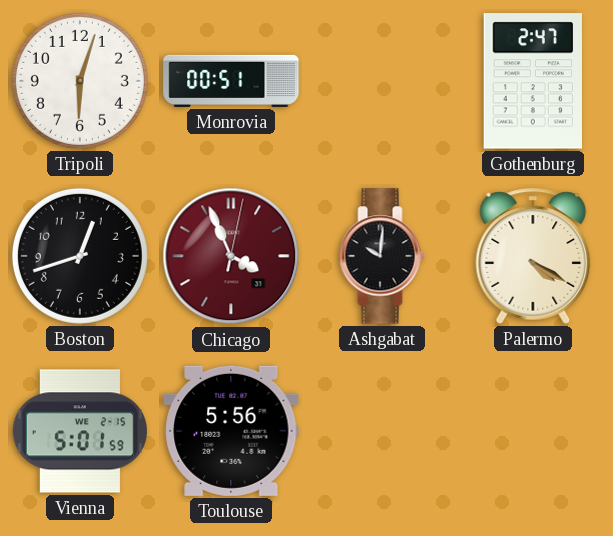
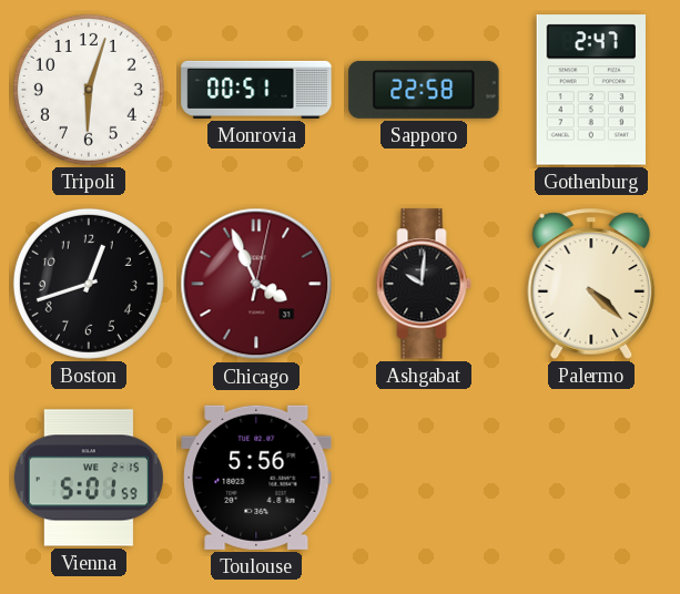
Sapporo: none -> 22:58 (424, 90)
Palermo: 4:20 -> 4:22 (591, 284)
